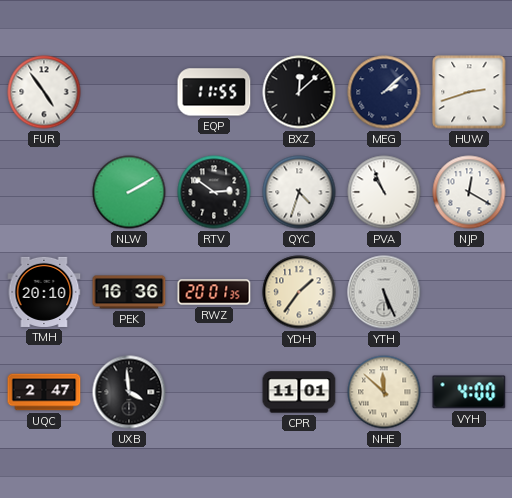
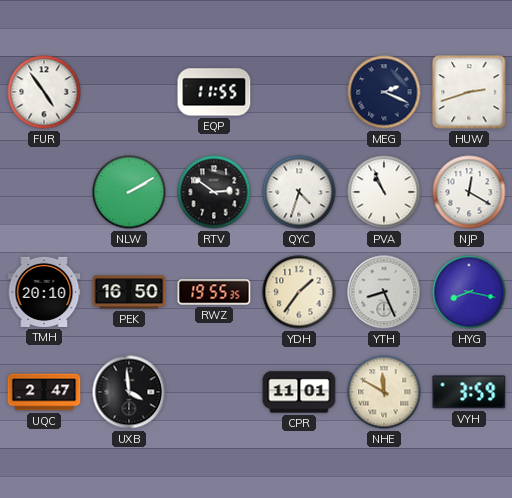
BXZ: 12:08 -> none (299, 92)
MEG: 2:08 -> 2:19 (384, 92)
PEK: 16:36 -> 16:50 (129, 292)
RWZ: 20:01 -> 19:55 (214, 292)
YTH: 5:26 -> 8:26 (384, 292)
HYG: none -> 8:17 (469, 292)
NHE: 11:52 -> 11:50 (384, 392)
VYH: 4:00 -> 3:59 (469, 392)
